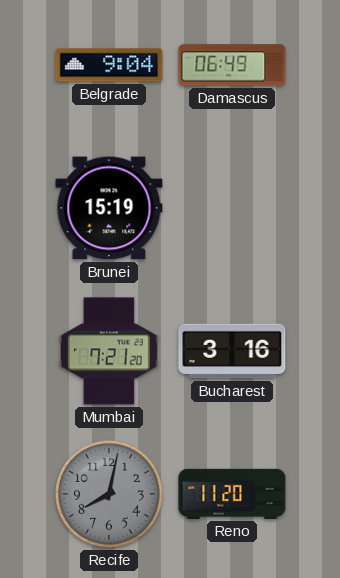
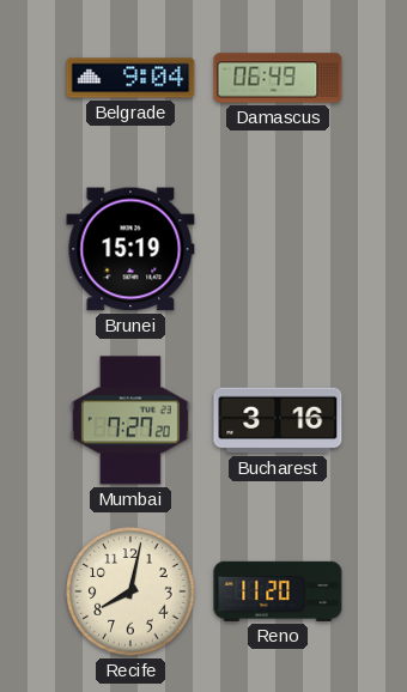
Mumbai: 7:21 -> 7:27 (130, 420)
Recife dial: grey -> cream (130, 591)
